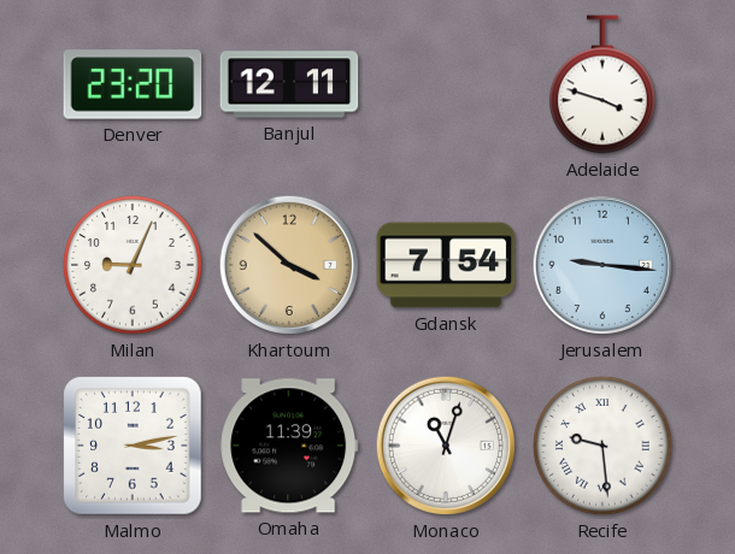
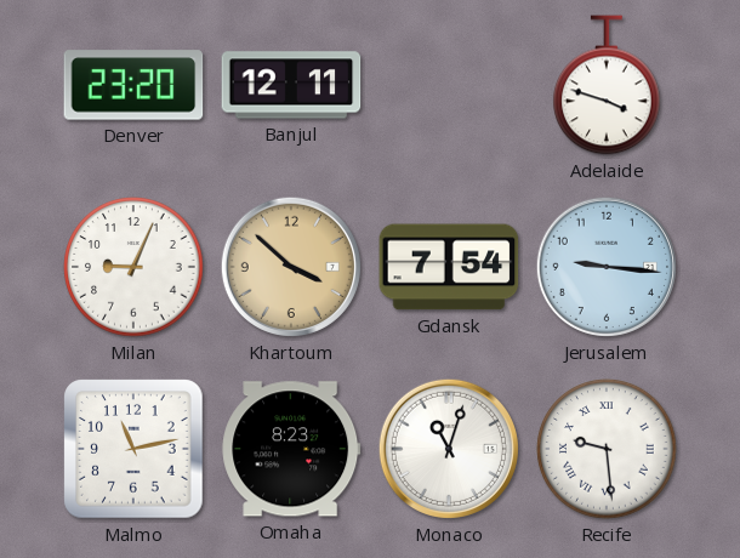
Malmo: 3:13 -> 11:13 (133, 449)
Omaha: 11:39 -> 8:23 (291, 449)
